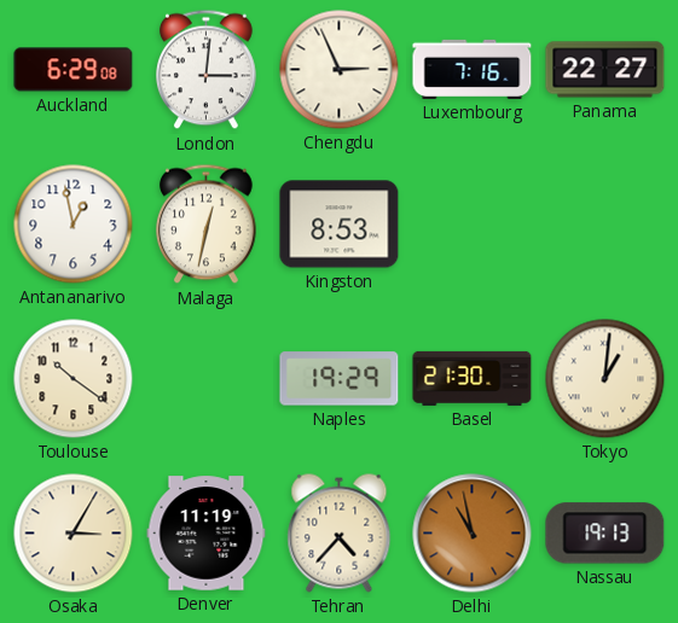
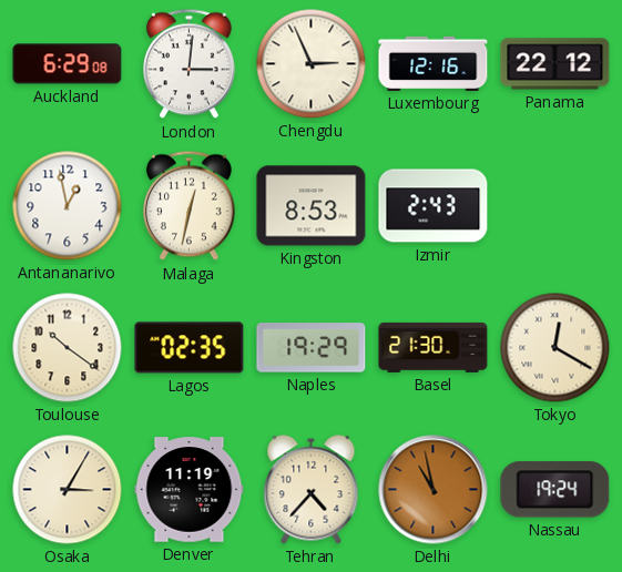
Luxembourg: 7:16 -> 12:16 (434, 63)
Panama: 22:27 -> 22:12 (555, 64)
Izmir: none -> 2:43 (434, 206)
Lagos: none -> 02:35 (190, 348)
Tokyo: 1:01 -> 12:20 (555, 348)
Nassau: 19:13 -> 19:24 (555, 490)
